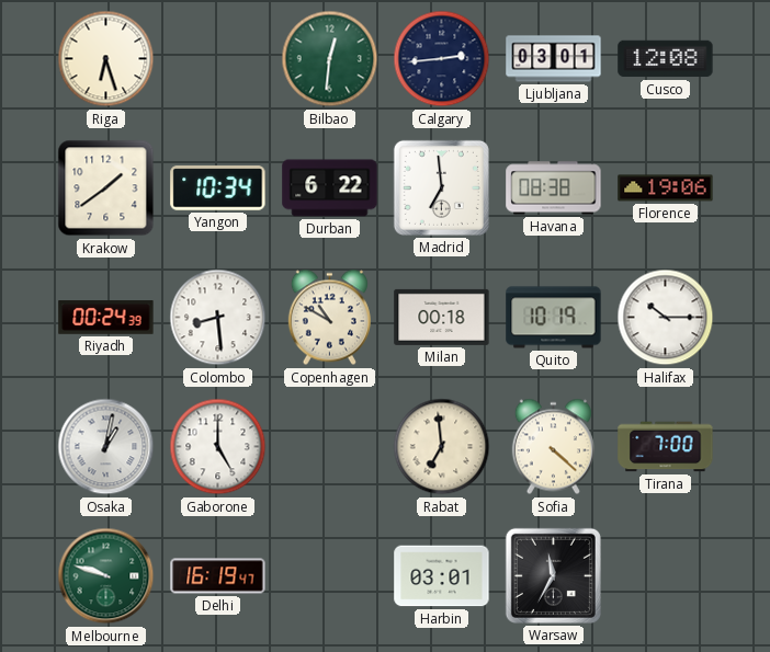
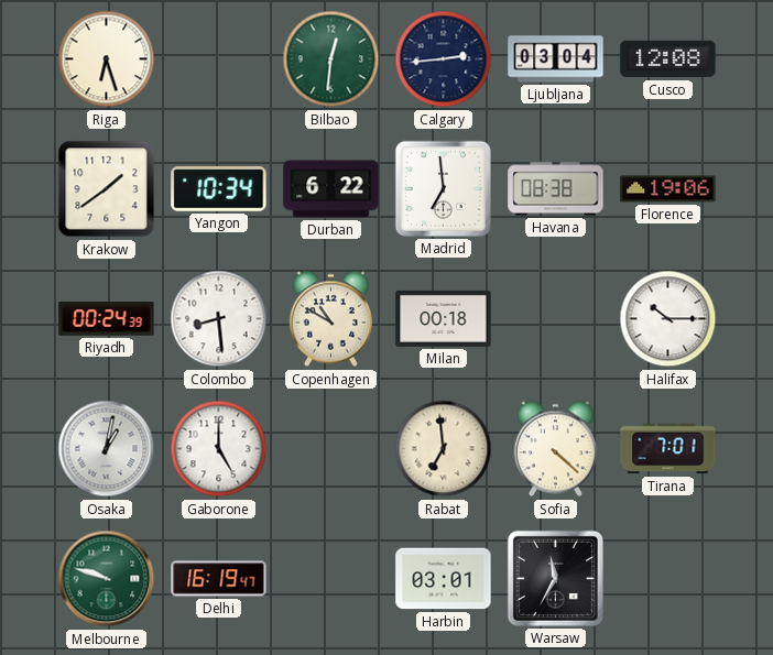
Ljubljana: 03:01 -> 03:04 (556, 59)
Quito: 10:19 -> none (554, 318)
Tirana: 7:00 -> 7:01 (668, 449)
